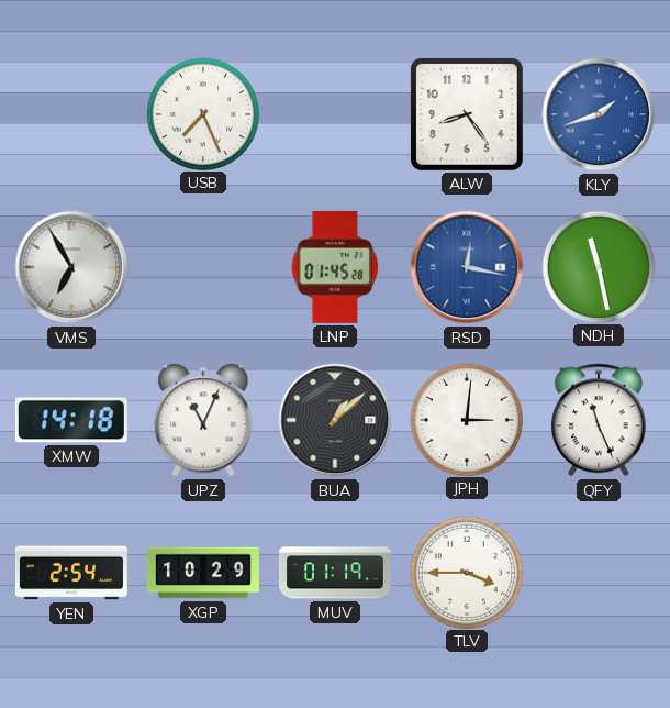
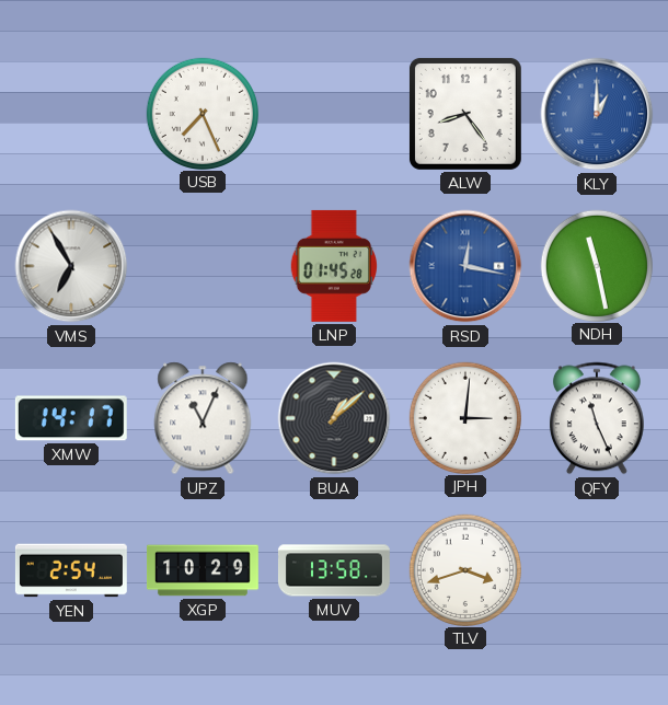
KLY: 1:42 -> 1:00 (597, 114)
XMW: 14:18 -> 14:17 (71, 418)
MUV: 01:19 -> 13:58 (334, 570)
TLV: 3:45 -> 3:42 (464, 569)
